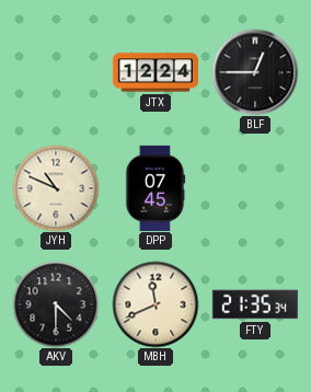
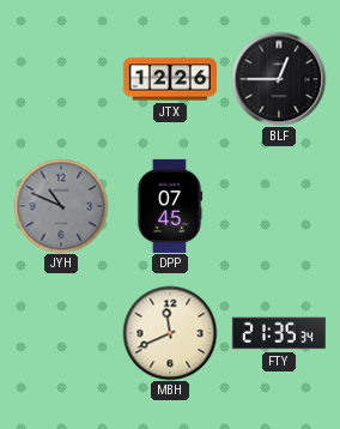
JTX: 12:24 -> 12:26 (170, 79)
JYH dial: cream -> grey (61, 206)
AKV: 4:30 -> none (56, 304)
